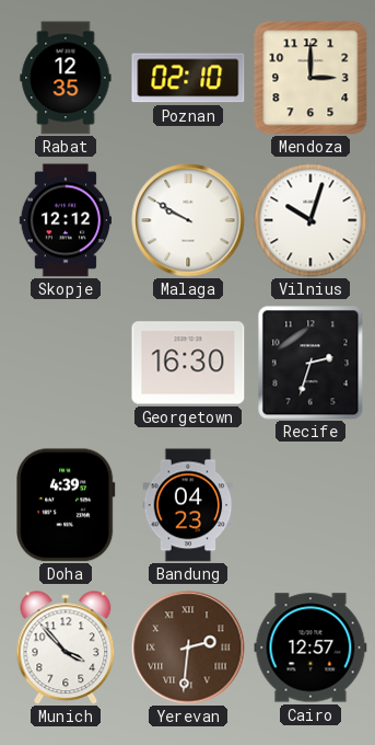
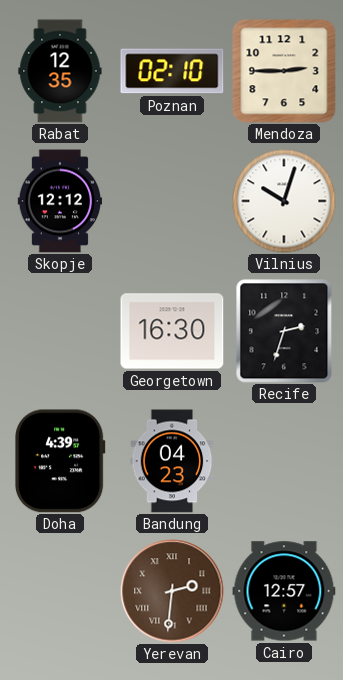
Mendoza: 3:00 -> 2:45 (284, 71)
Malaga: 9:50 -> none (188, 220)
Munich: 3:53 -> none (66, 647)
